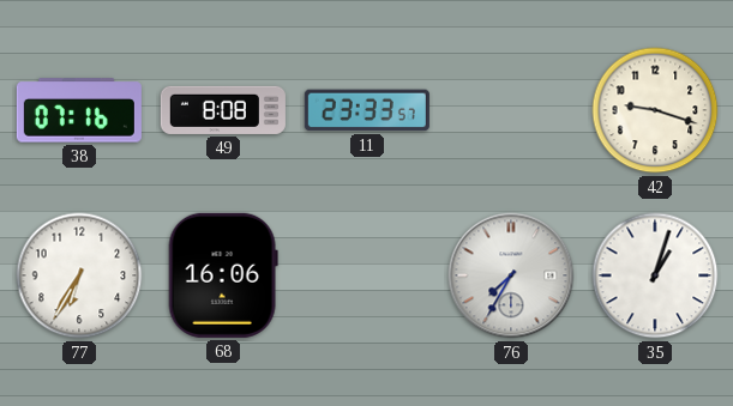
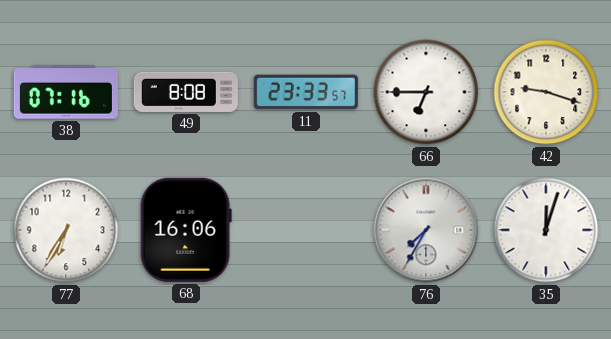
66: none -> 6:45 (426, 92)
35: 1:03 -> 12:03 (546, 230)
